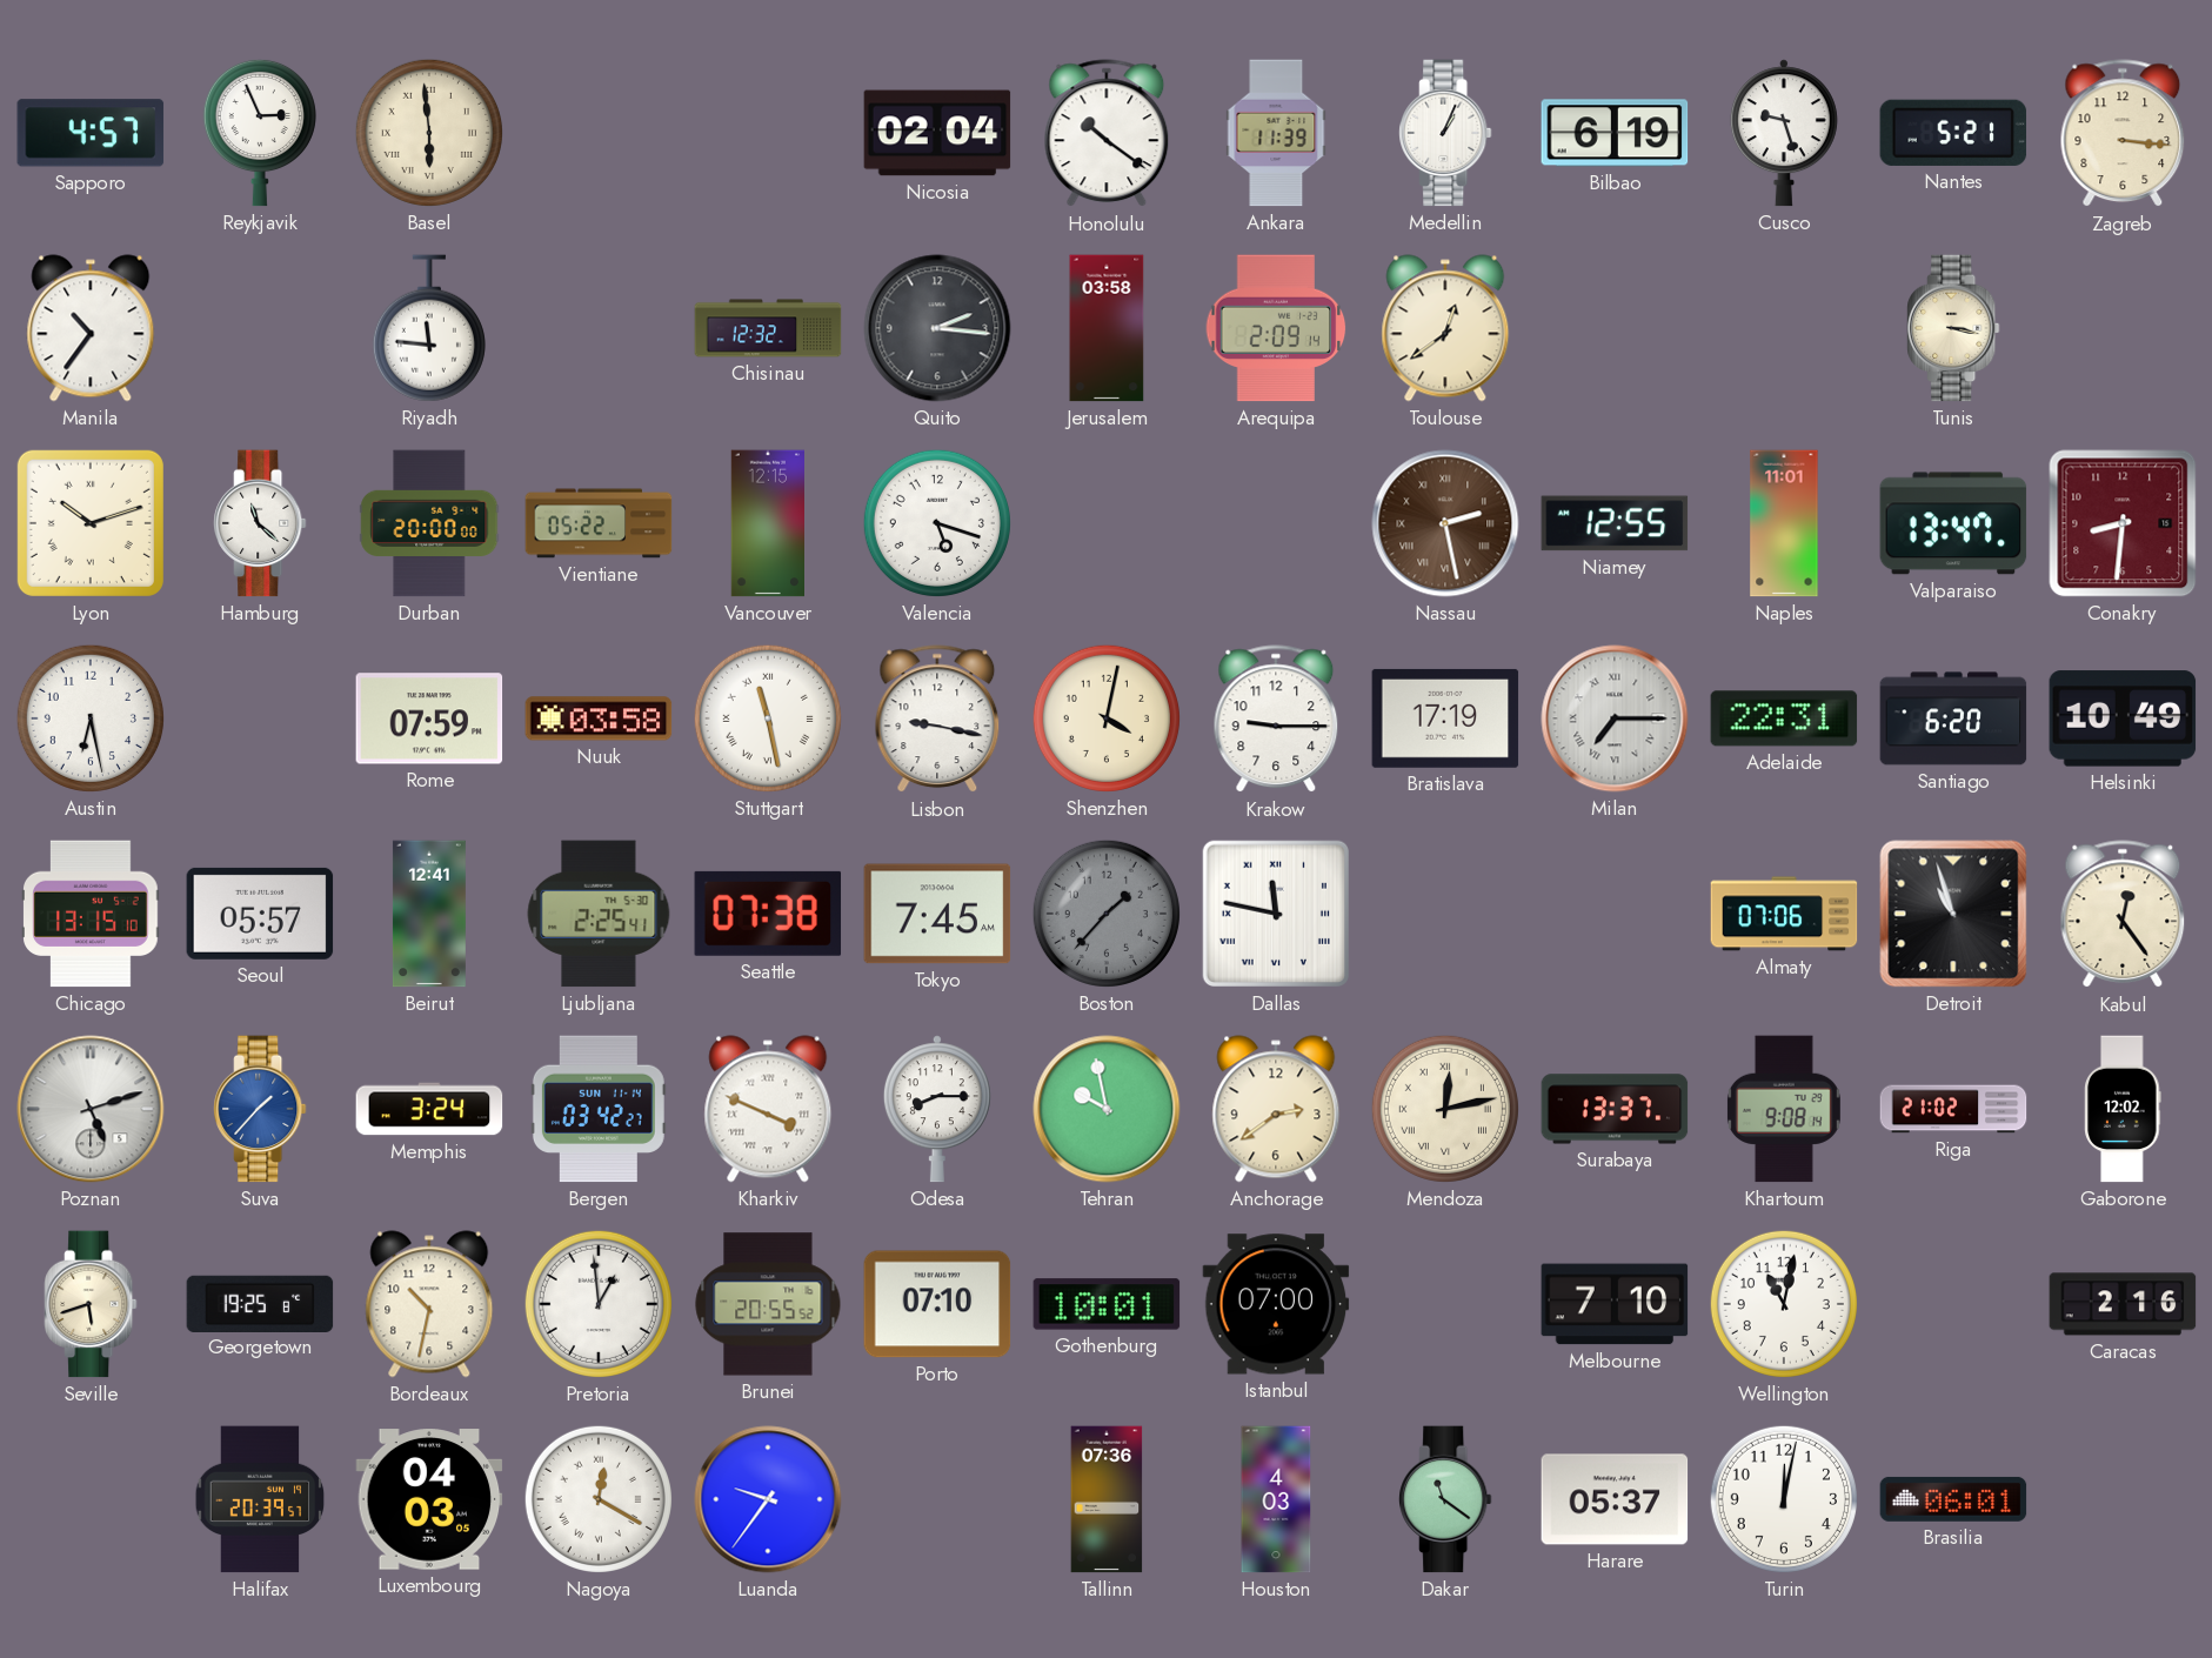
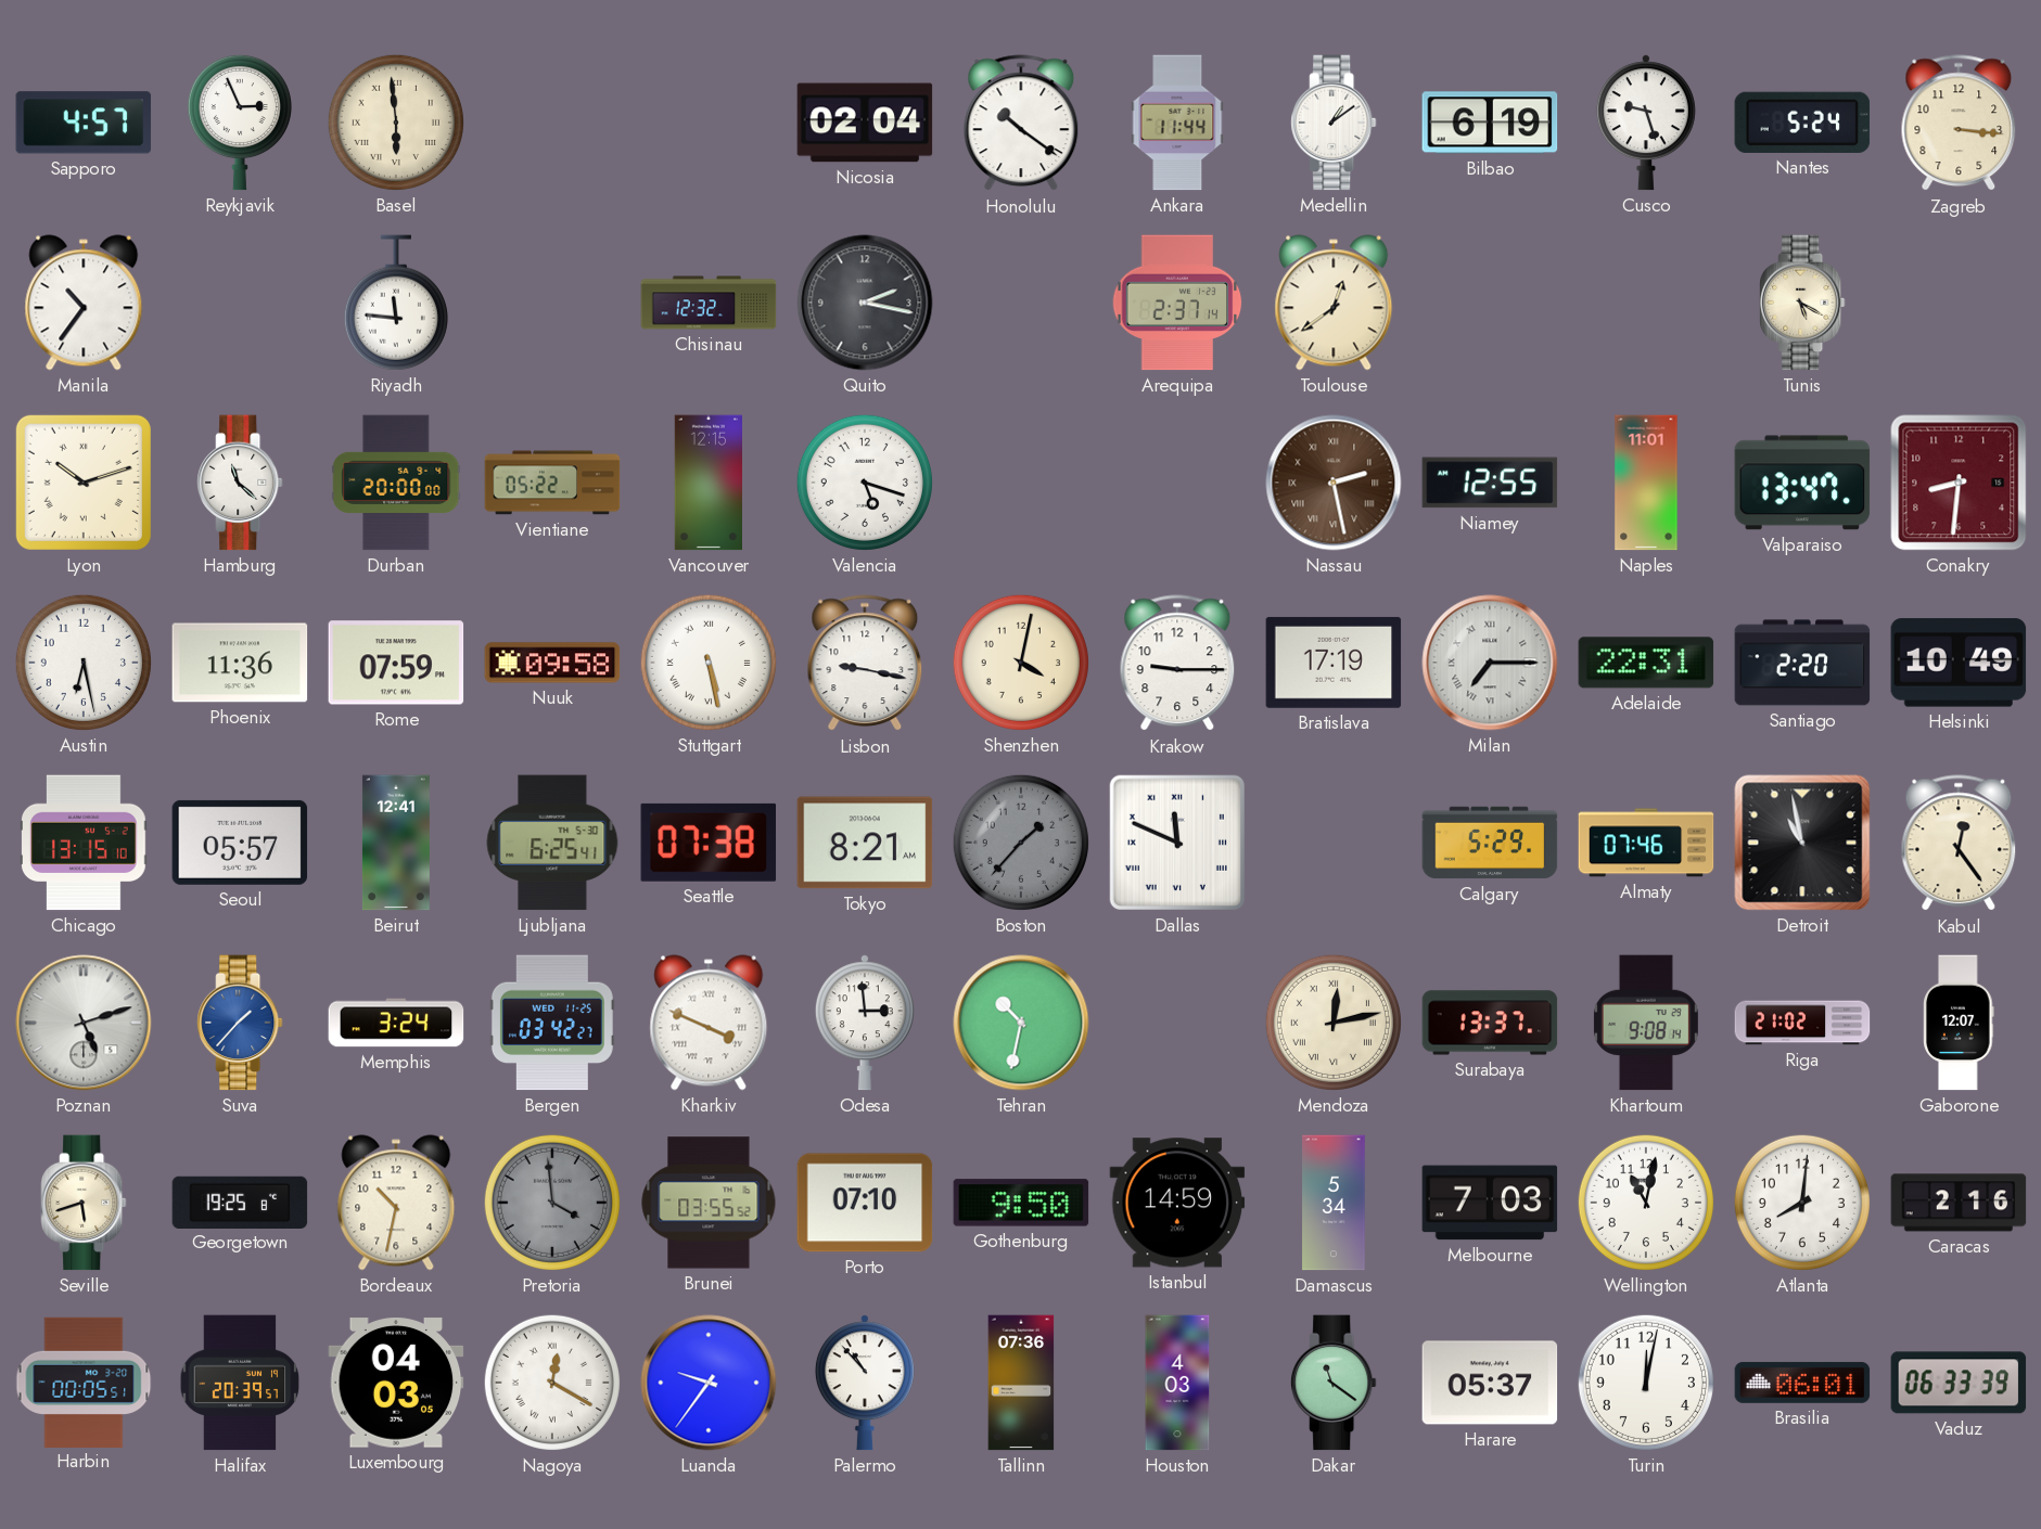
Ankara: 11:39 -> 11:44 (1177, 123)
Medellin: 1:04 -> 1:09 (1334, 123)
Nantes: 5:21 -> 5:24 (1802, 123)
Quito: 2:16 -> 2:17 (865, 303)
Jerusalem: 03:58 -> none (1107, 328)
Arequipa: 2:09 -> 2:37 (1177, 303)
Tunis: 3:17 -> 5:20 (1802, 303)
Phoenix: none -> 11:36 (240, 663)
Nuuk: 03:58 -> 09:58 (552, 663)
Stuttgart: 11:28 -> 5:28 (709, 663)
Santiago: 6:20 -> 2:20 (1802, 663)
Ljubljana: 2:25 -> 6:25 (552, 843)
Tokyo: 7:45 -> 8:21 (865, 843)
Dallas: 11:47 -> 11:49 (1177, 843)
Calgary: none -> 5:29 (1490, 843)
Almaty: 07:06 -> 07:46 (1646, 843)
Detroit: 10:57 -> 10:58 (1802, 843)
Bergen date: SUN 11-14 -> WED 11-25 (552, 1023)
Odesa: 8:15 -> 2:59 (865, 1023)
Tehran: 9:58 -> 10:32 (1021, 1023)
Anchorage: 2:39 -> none (1276, 1109)
Gaborone: 12:02 -> 12:07 (1959, 1023)
Pretoria: 12:59 -> 3:59 (552, 1203)
Pretoria dial: white -> grey (552, 1203)
Brunei: 20:55 -> 03:55 (709, 1203)
Gothenburg: 10:01 -> 9:50 (1021, 1203)
Istanbul: 07:00 -> 14:59 (1177, 1203)
Damascus: none -> 5:34 (1334, 1203)
Melbourne: 7:10 -> 7:03 (1490, 1203)
Atlanta: none -> 8:01 (1802, 1203)
Harbin: none -> 00:05 (84, 1382)
Palermo: none -> 10:53 (865, 1383)
Vaduz: none -> 06:33 (1959, 1383)
